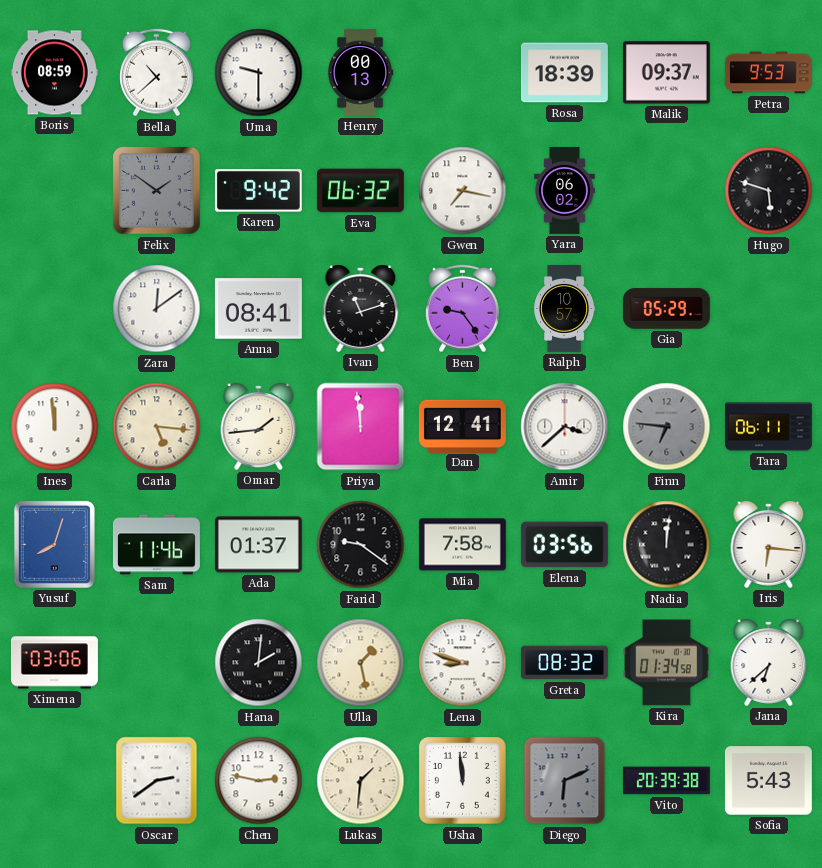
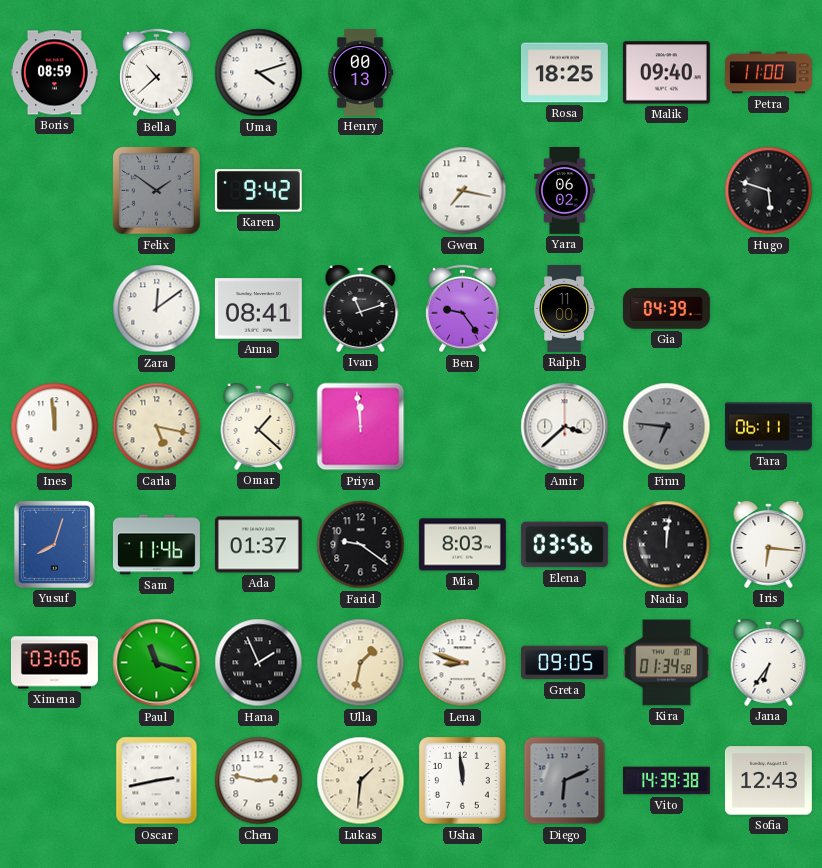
Uma: 9:30 -> 4:12 (259, 73)
Rosa: 18:39 -> 18:25 (564, 73)
Malik: 09:37 -> 09:40 (666, 73)
Petra: 9:53 -> 11:00 (768, 73)
Eva: 06:32 -> none (360, 191)
Ralph: 10:57 -> 11:00 (565, 309)
Gia: 05:29 -> 04:39 (666, 309)
Carla: 5:16 -> 5:17 (157, 427)
Omar: 1:44 -> 1:22 (259, 426)
Dan: 12:41 -> none (462, 426)
Mia: 7:58 -> 8:03 (462, 545)
Paul: none -> 11:18 (157, 663)
Hana: 2:01 -> 1:56 (259, 663)
Ulla: 1:28 -> 1:32 (361, 663)
Greta: 08:32 -> 09:05 (564, 663)
Jana: 6:38 -> 6:36 (769, 662)
Oscar: 2:39 -> 2:43 (157, 781)
Vito: 20:39 -> 14:39 (666, 781)
Sofia: 5:43 -> 12:43 (768, 781)
